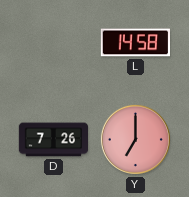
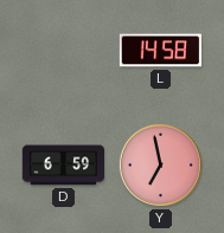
D: 7:26 -> 6:59 (64, 166)
Y: 7:00 -> 6:58 (160, 164)
